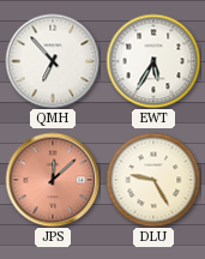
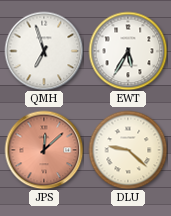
QMH: 6:53 -> 6:57 (44, 51)
DLU: 9:25 -> 9:22 (128, 150)
